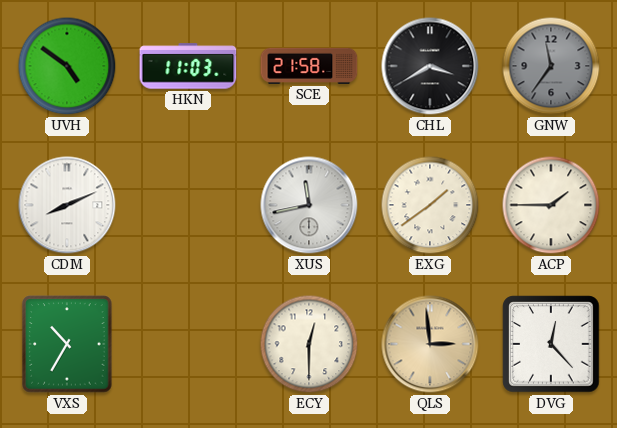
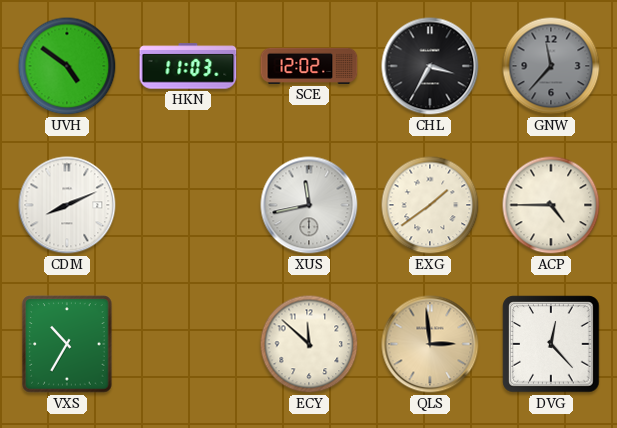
SCE: 21:58 -> 12:02 (309, 66)
CHL: 3:40 -> 3:35 (430, 66)
GNW: 11:36 -> 11:37 (551, 66)
ACP: 1:45 -> 4:45 (551, 205)
ECY: 12:30 -> 11:52 (309, 344)
